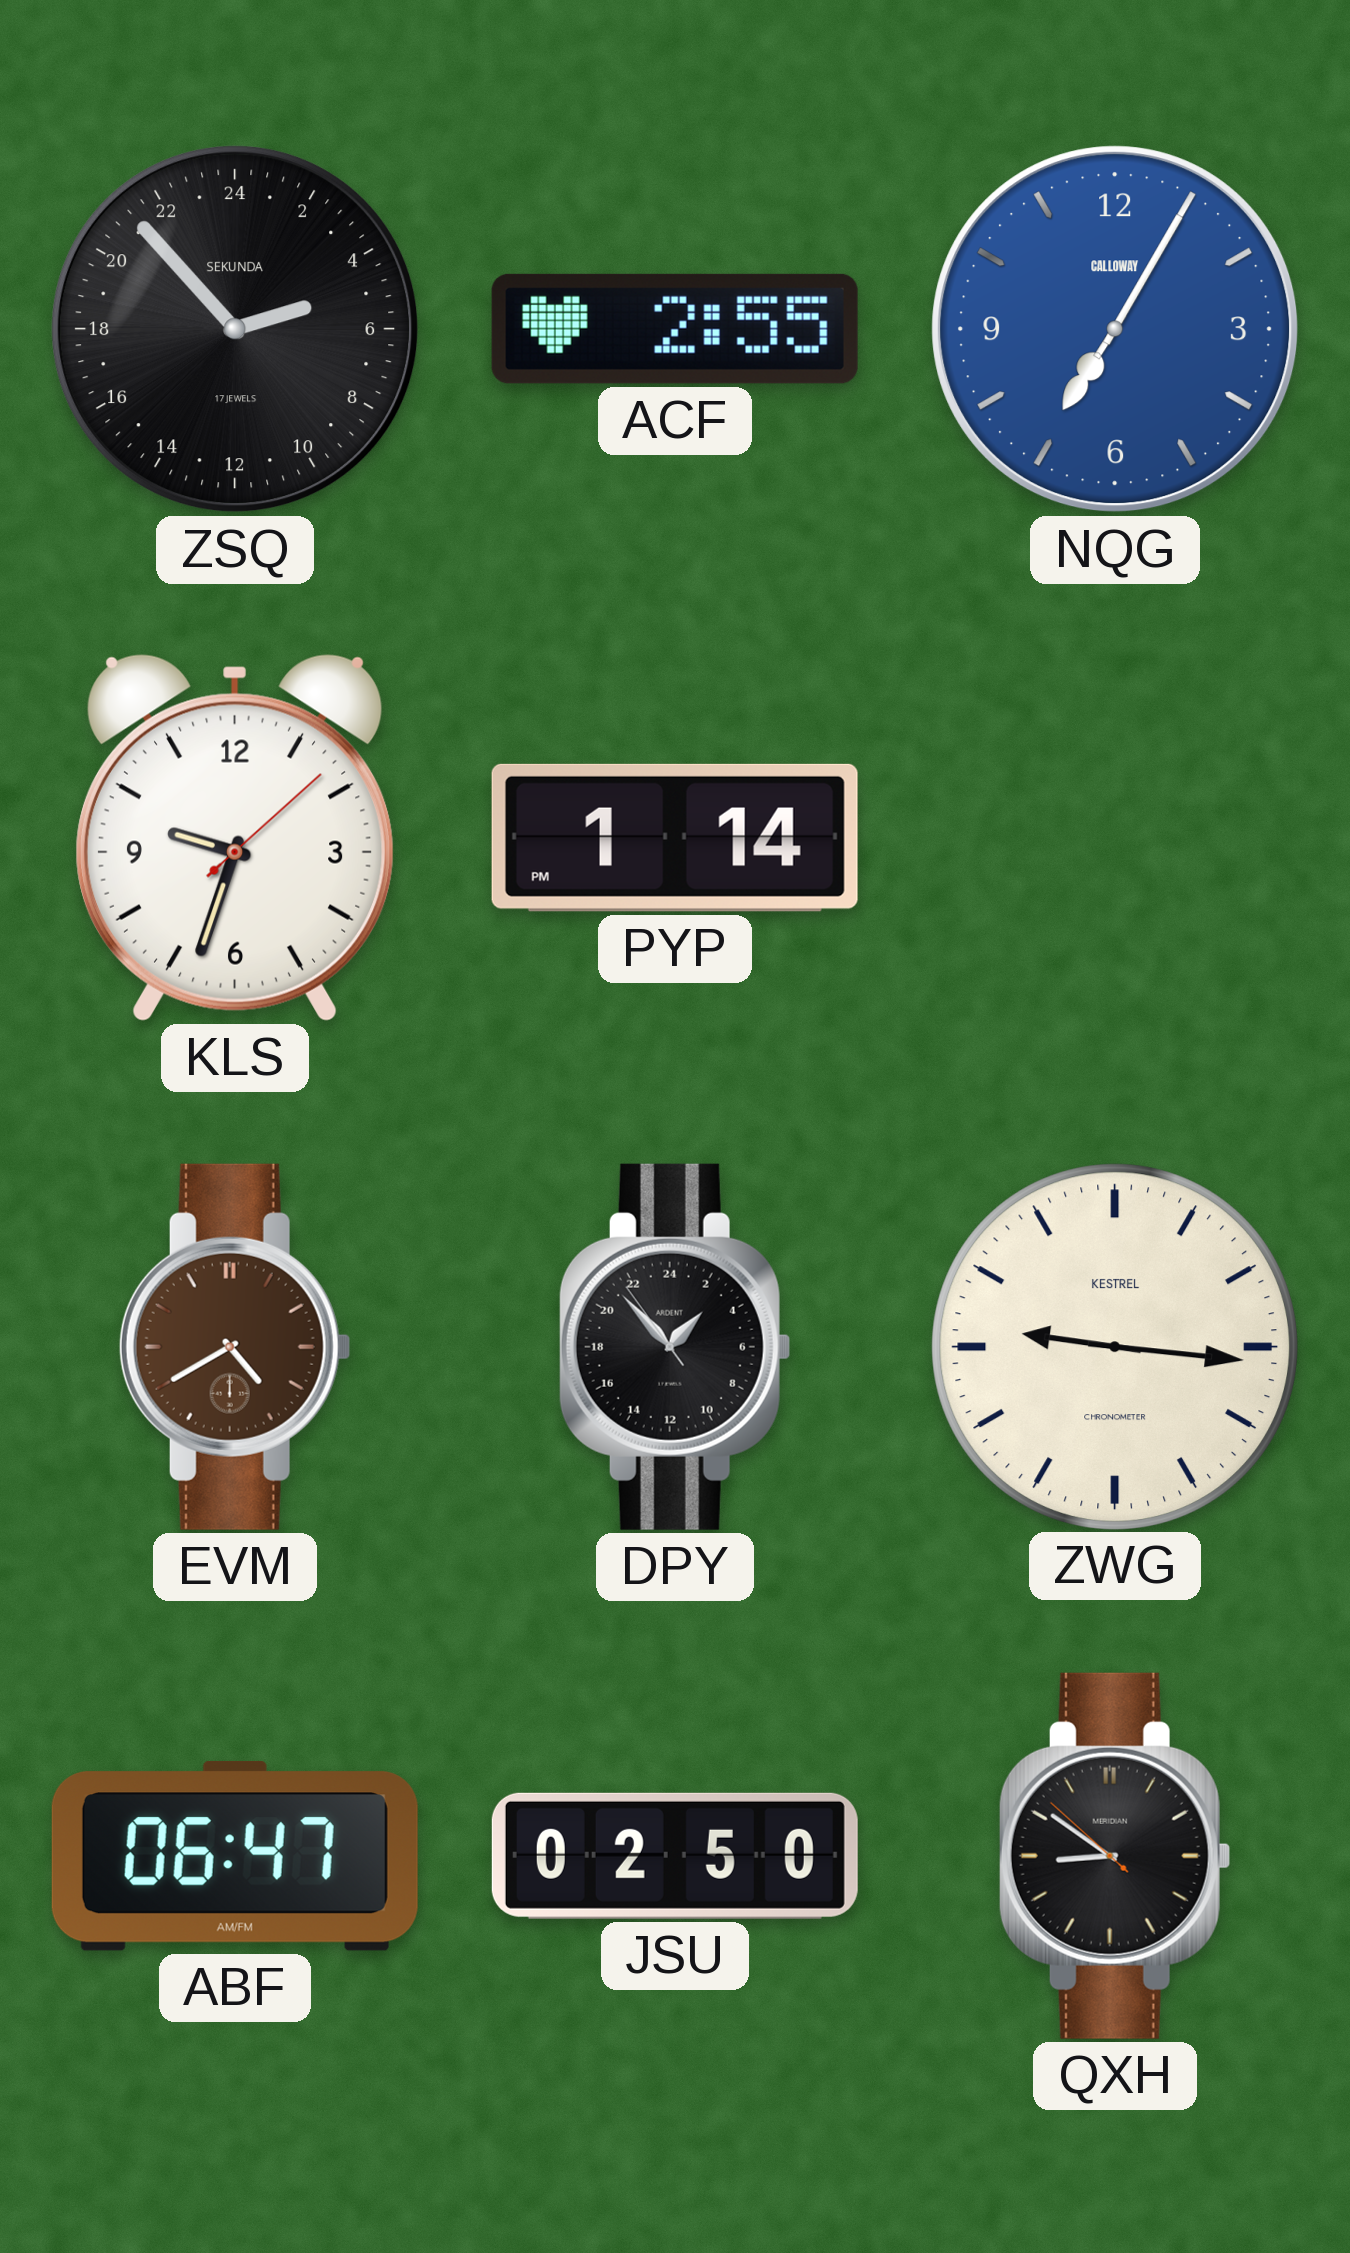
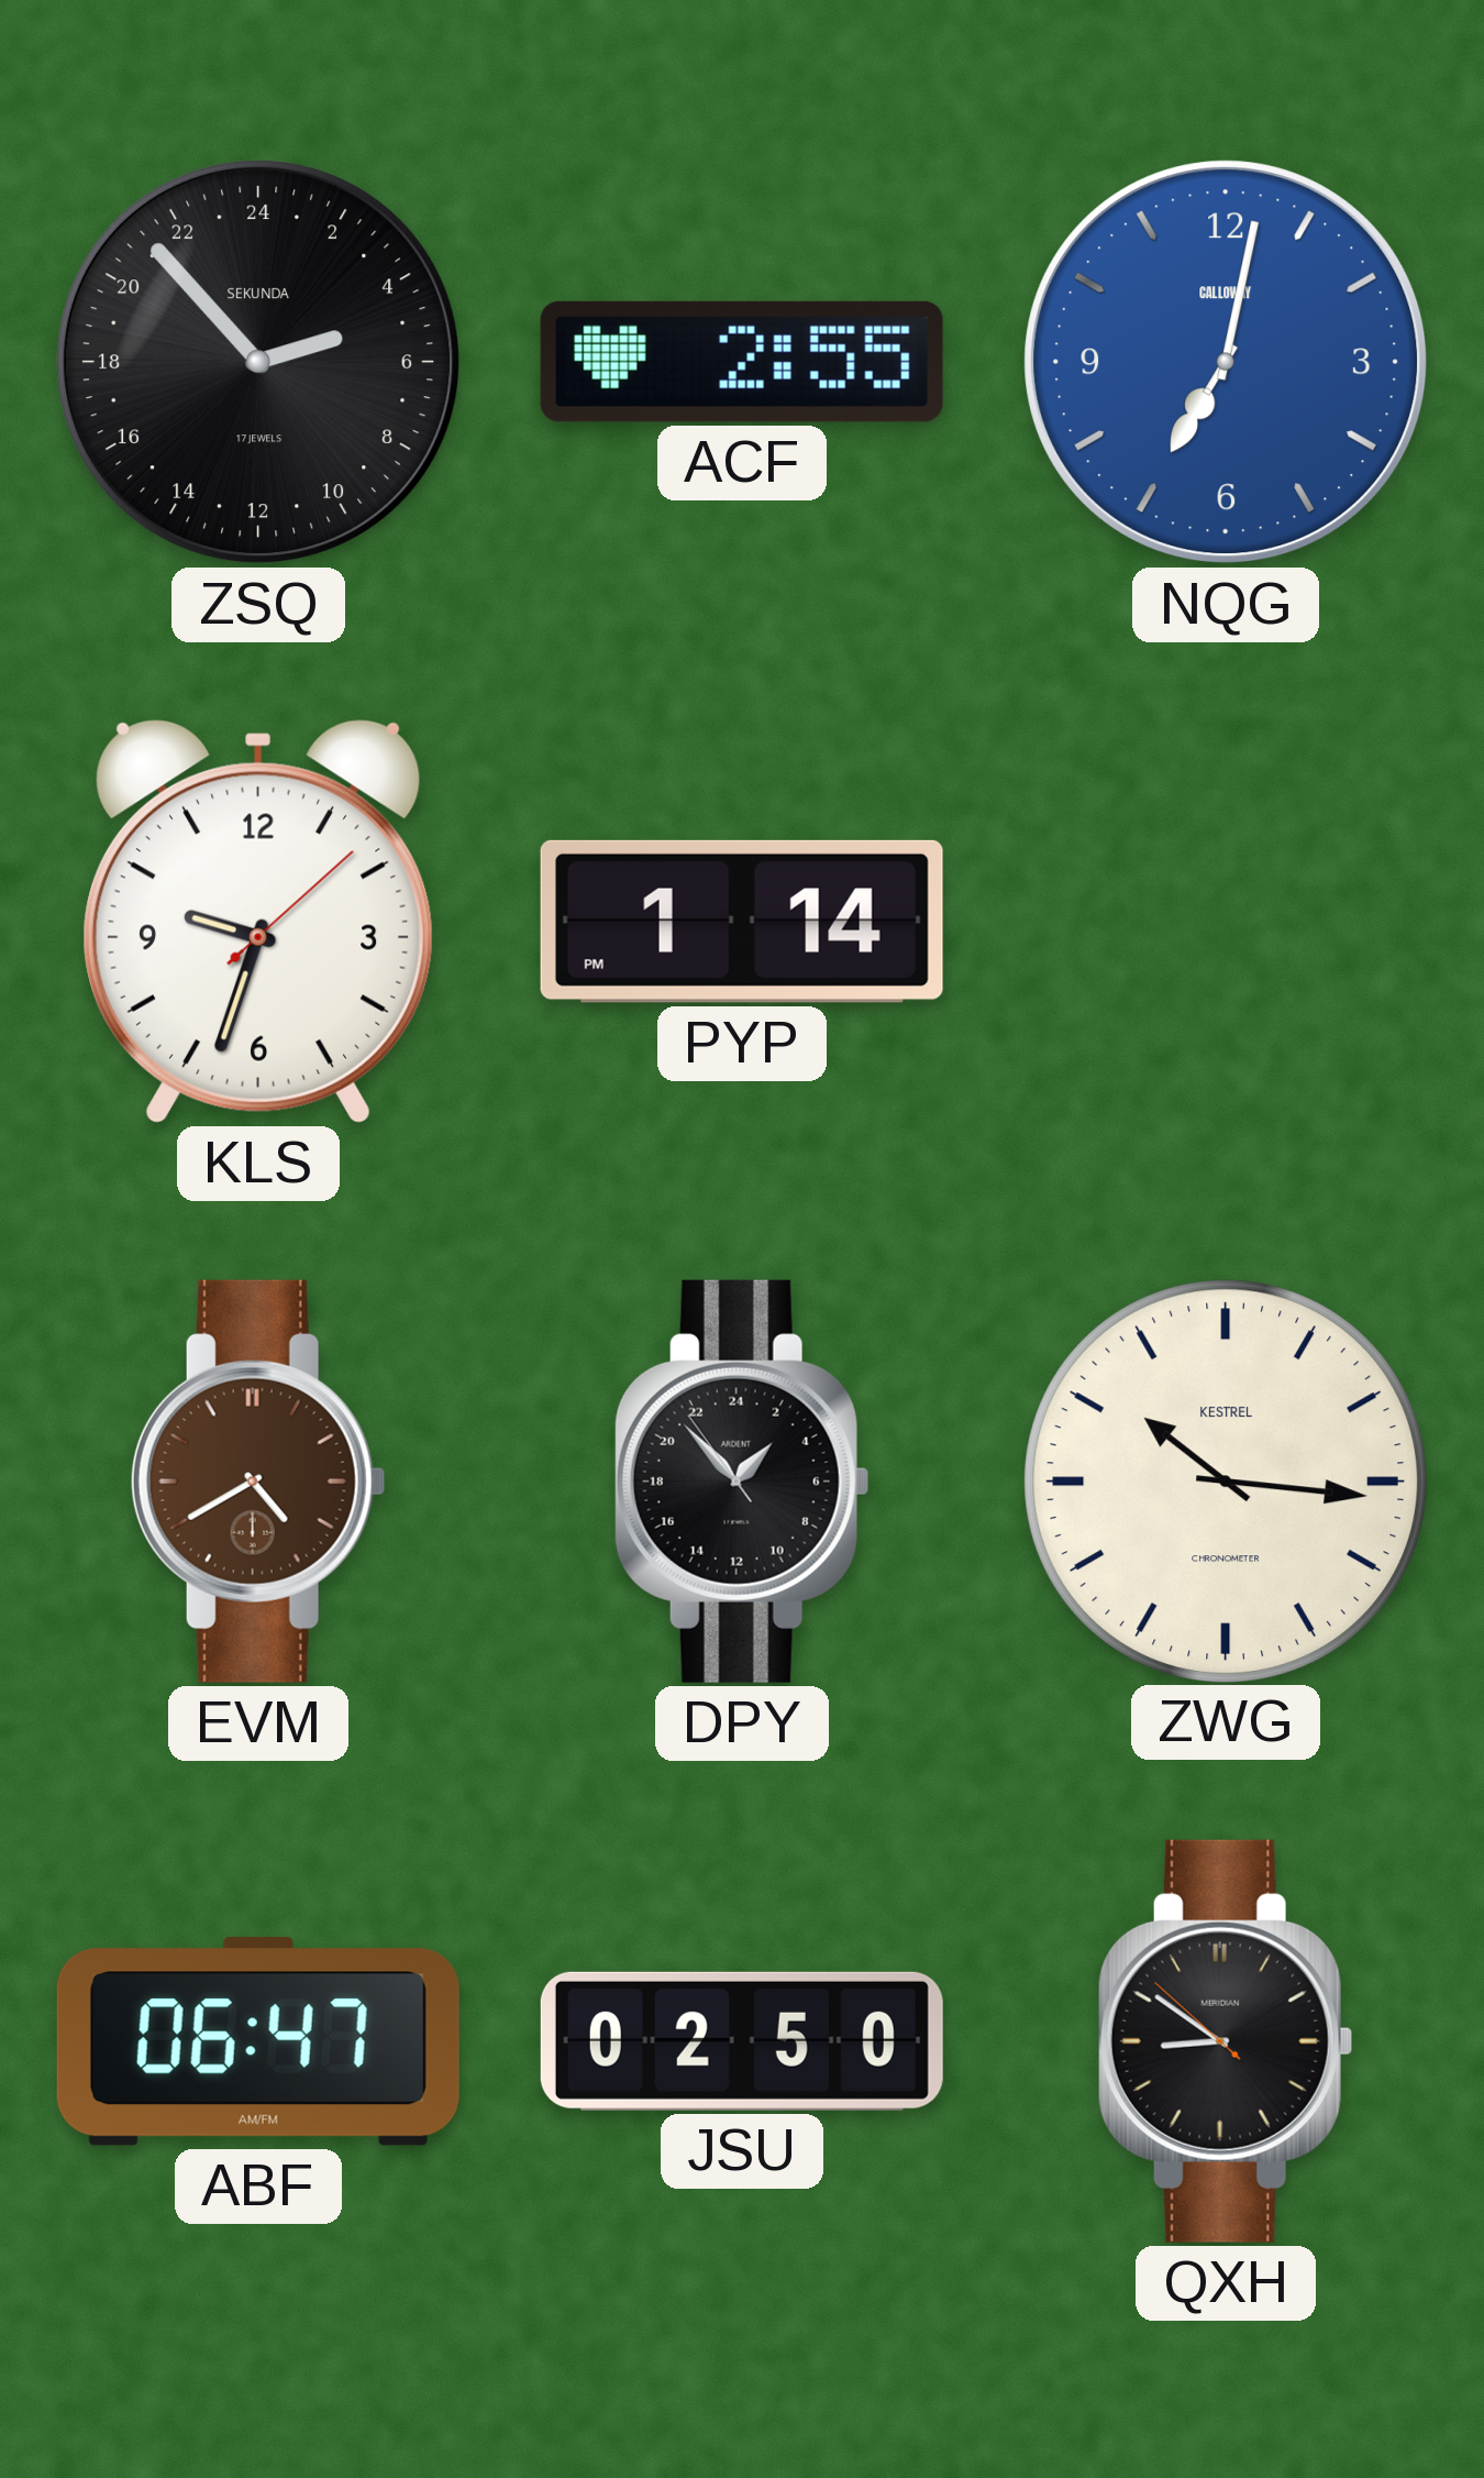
NQG: 7:05 -> 7:02 (1226, 362)
ZWG: 9:16 -> 10:16 (1225, 1480)
